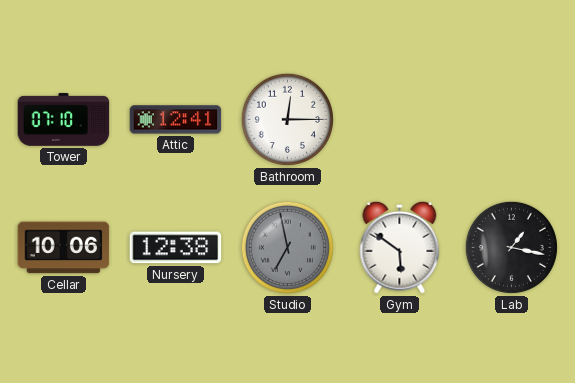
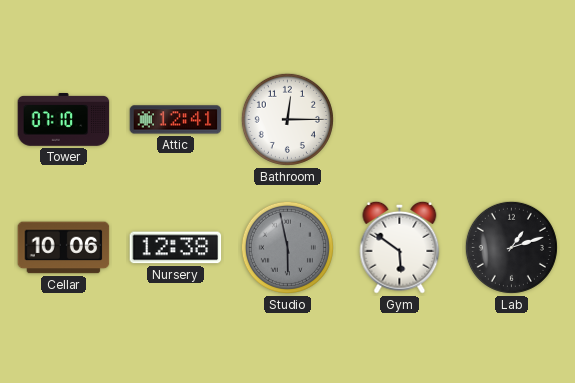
Studio: 6:58 -> 5:58 (287, 247)
Lab: 1:17 -> 1:12 (511, 247)
